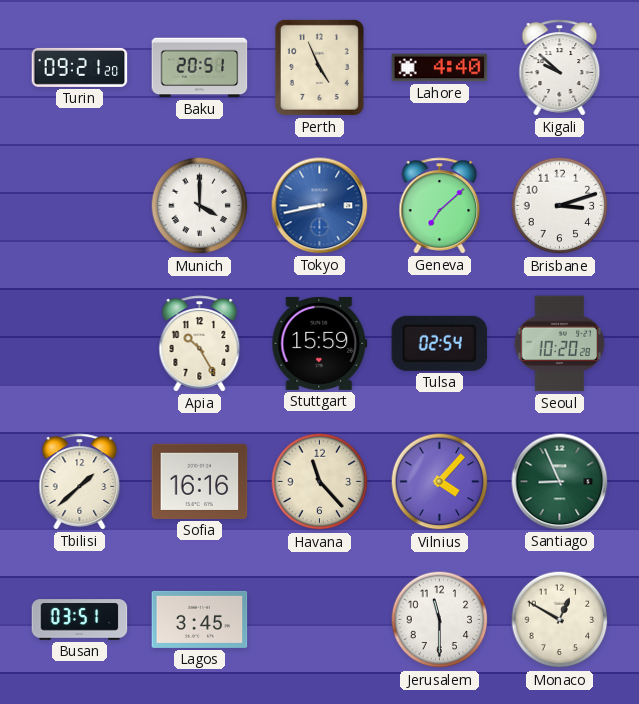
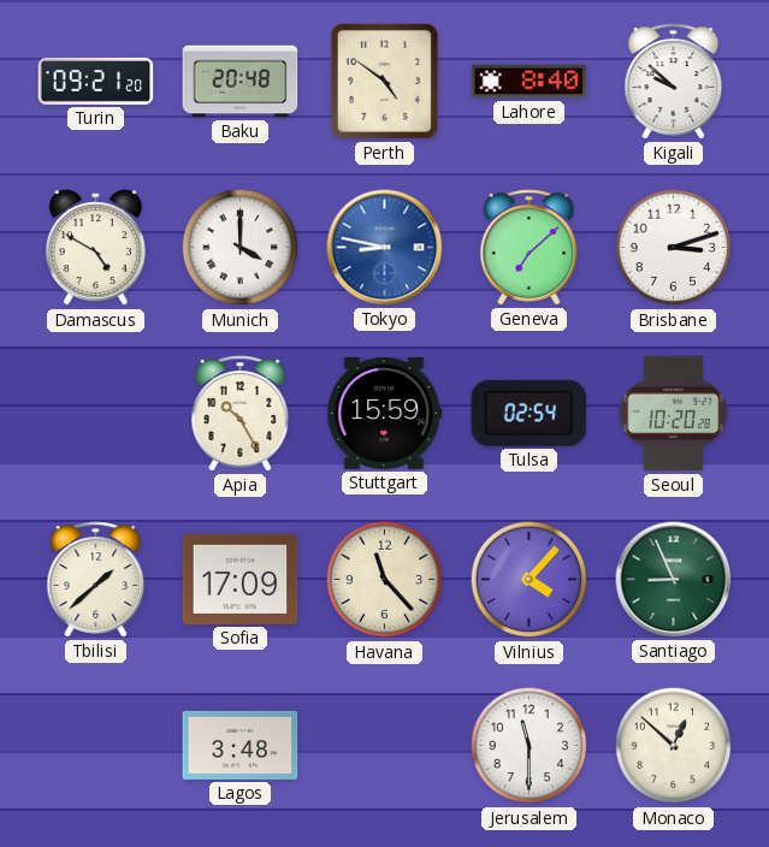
Baku: 20:51 -> 20:48 (241, 82)
Perth: 4:56 -> 4:51 (384, 81)
Lahore: 4:40 -> 8:40 (530, 82)
Damascus: none -> 4:50 (95, 248)
Tokyo: 8:43 -> 8:47 (385, 248)
Sofia: 16:16 -> 17:09 (241, 579)
Busan: 03:51 -> none (80, 620)
Lagos: 3:45 -> 3:48 (241, 745)
Monaco: 12:50 -> 12:52 (674, 746)
